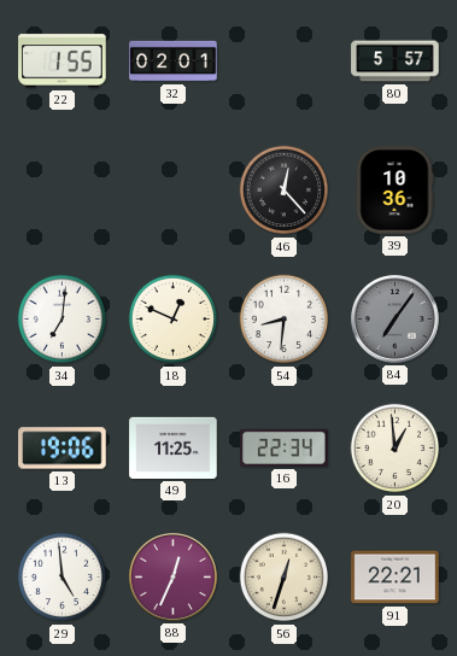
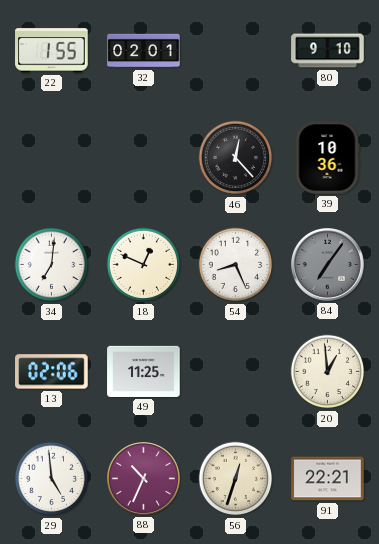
80: 5:57 -> 9:10 (328, 51)
54: 8:31 -> 8:26 (236, 265)
13: 19:06 -> 02:06 (52, 372)
16: 22:34 -> none (285, 447)
88: 12:34 -> 10:34 (144, 479)
